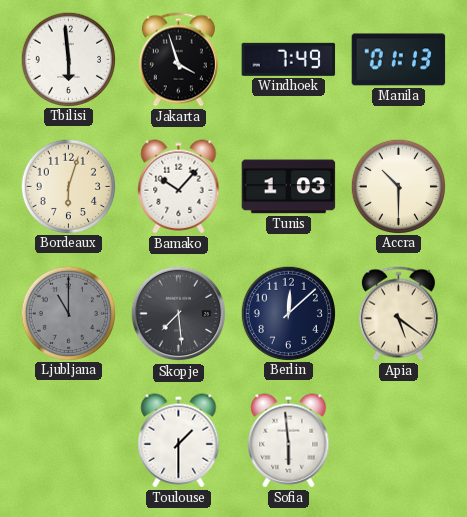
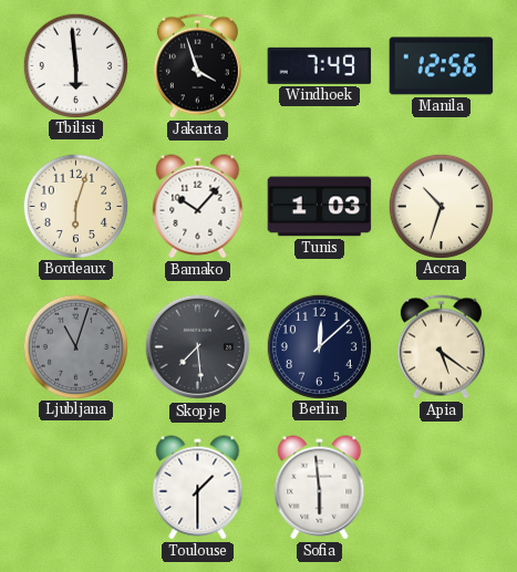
Manila: 01:13 -> 12:56 (442, 66)
Accra: 10:30 -> 10:33 (441, 206)
Ljubljana: 11:00 -> 11:03 (75, 346)
